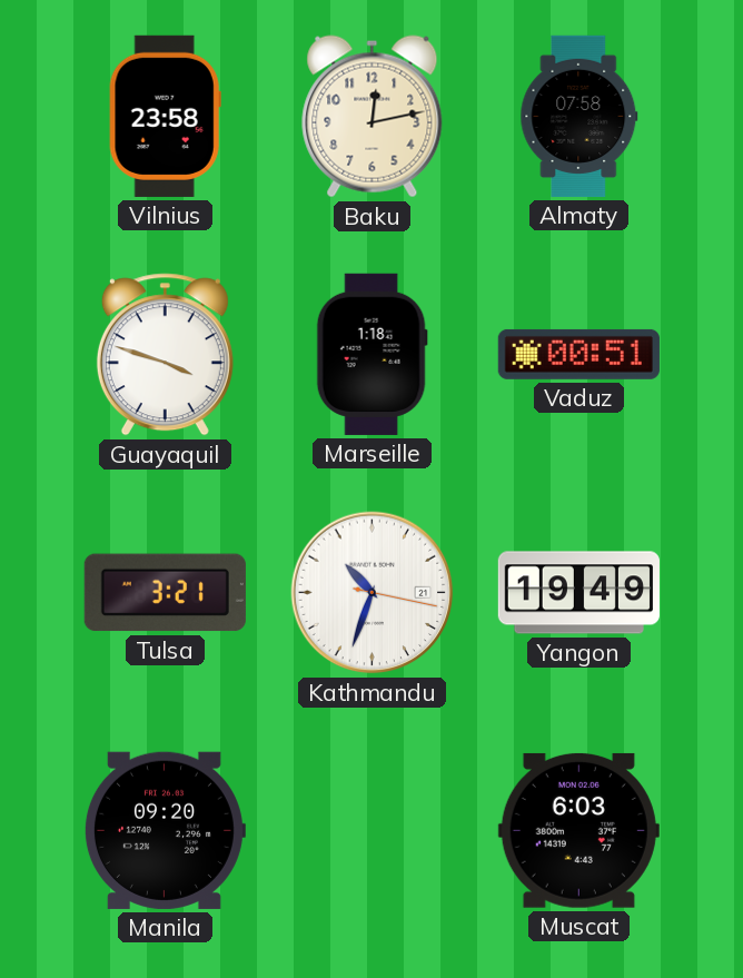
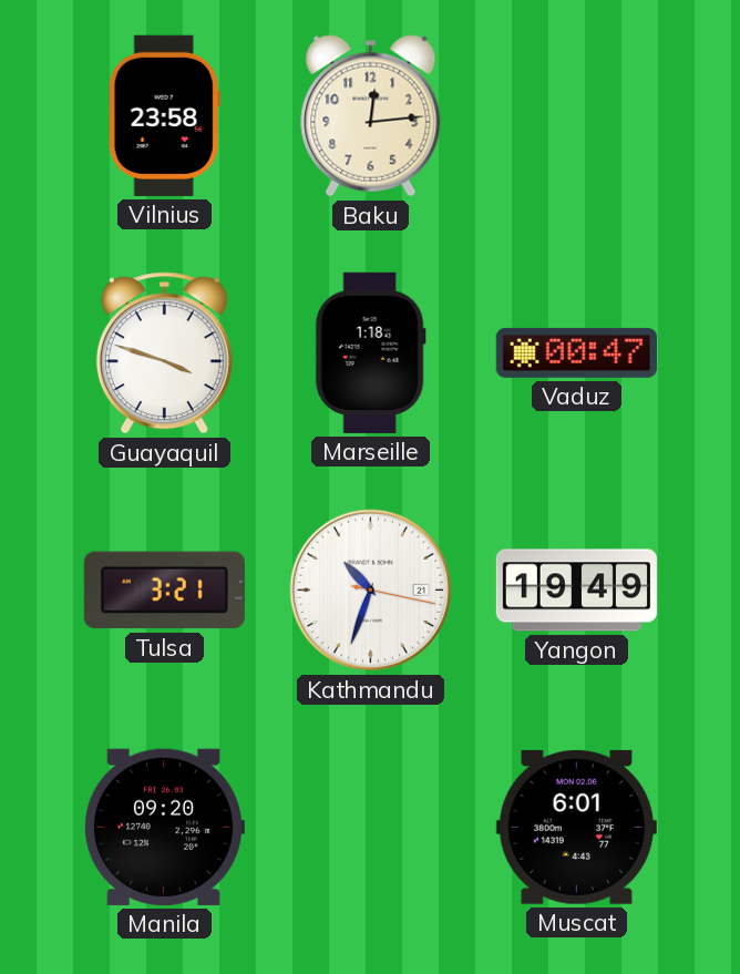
Baku: 12:13 -> 12:14 (371, 116)
Almaty: 07:58 -> none (579, 116)
Vaduz: 00:51 -> 00:47 (576, 352)
Muscat: 6:03 -> 6:01 (576, 827)
